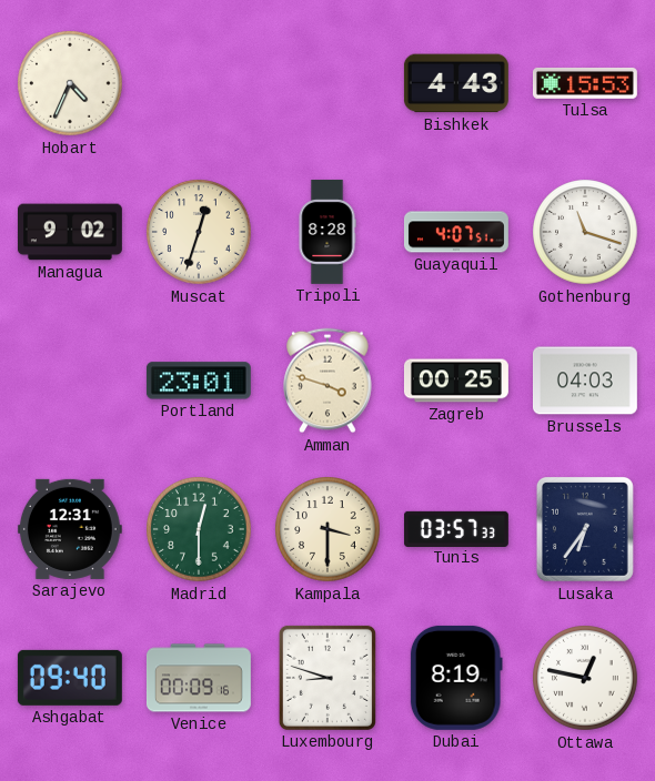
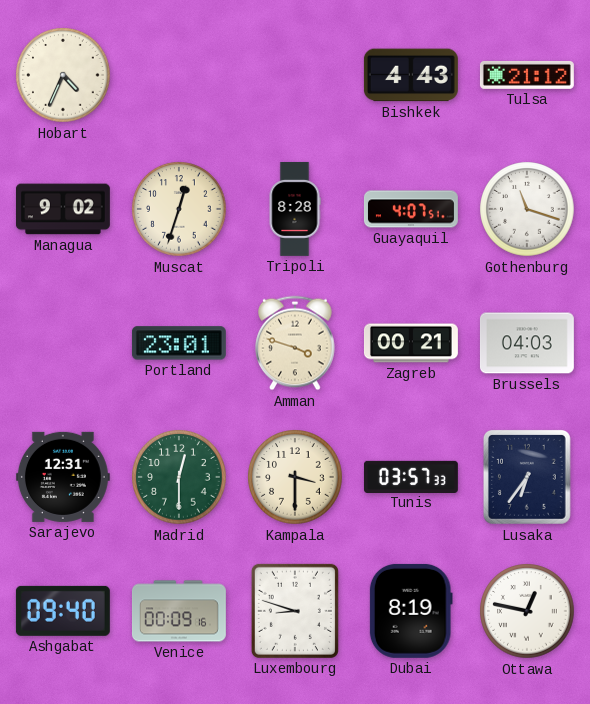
Tulsa: 15:53 -> 21:12 (527, 75)
Zagreb: 00:25 -> 00:21 (411, 343)
